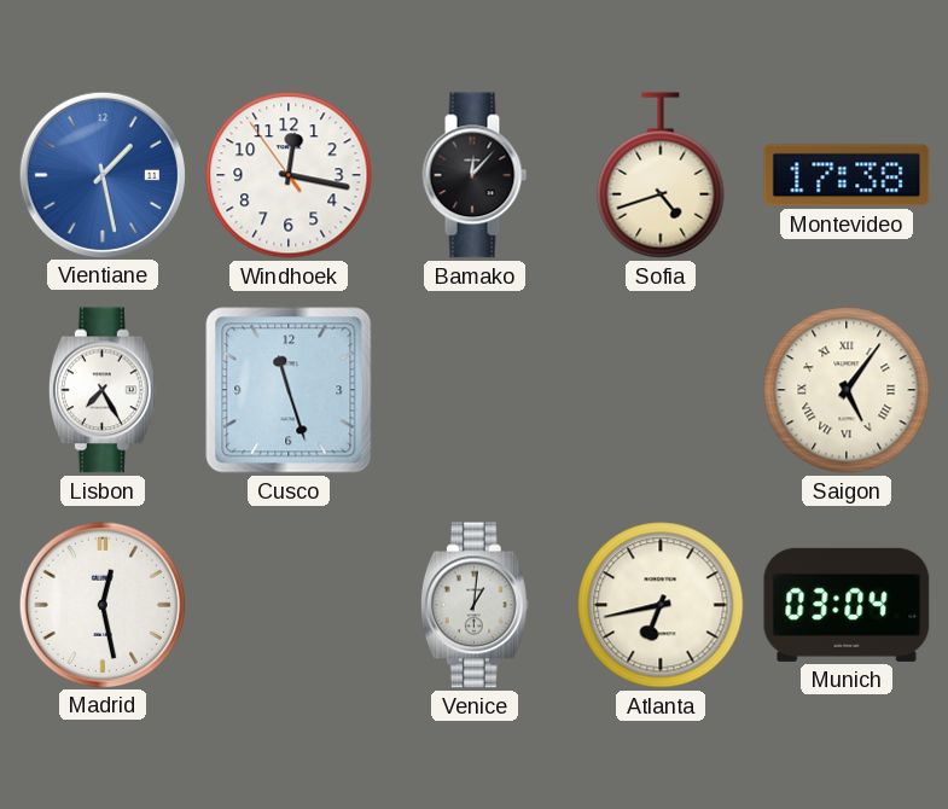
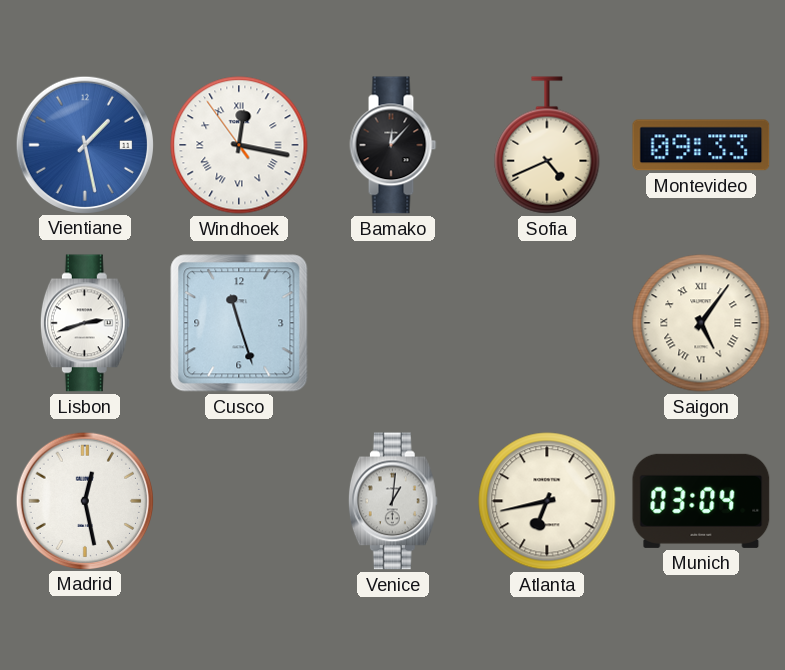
Windhoek numerals: Arabic -> Roman (239, 145)
Sofia: 4:42 -> 4:41 (547, 145)
Montevideo: 17:38 -> 09:33 (701, 145)
Lisbon: 7:25 -> 2:42 (85, 323)
